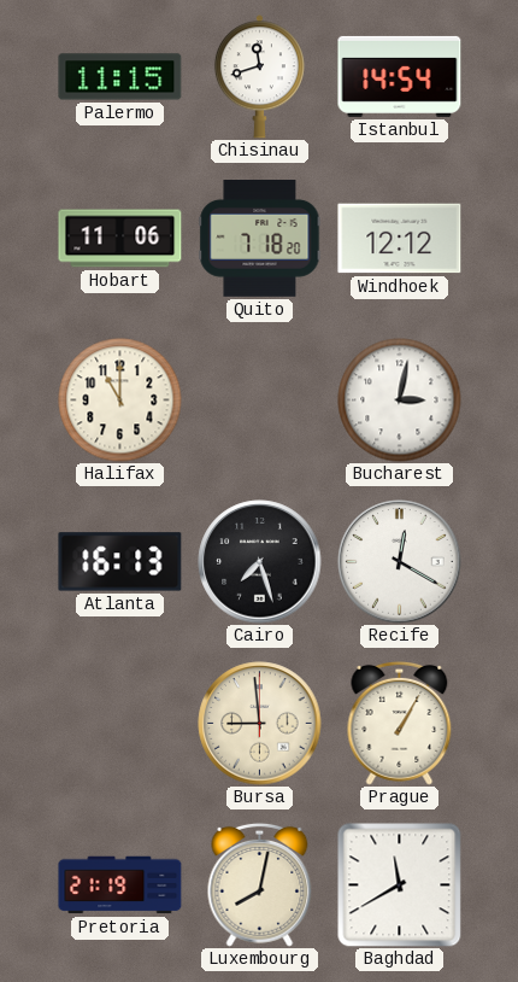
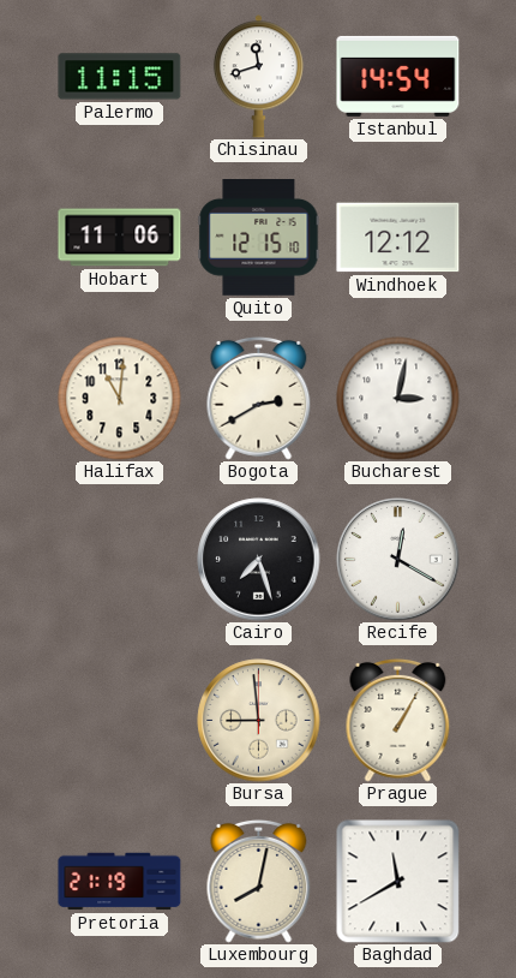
Quito: 7:18 -> 12:15 (259, 238)
Halifax: 11:00 -> 11:01 (120, 399)
Bogota: none -> 2:40 (259, 398)
Atlanta: 16:13 -> none (120, 562)
